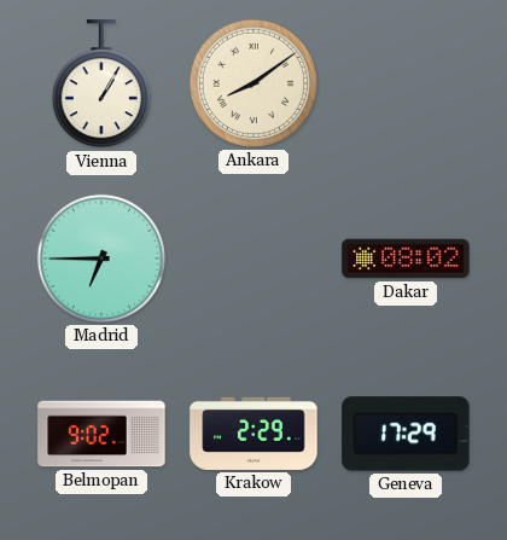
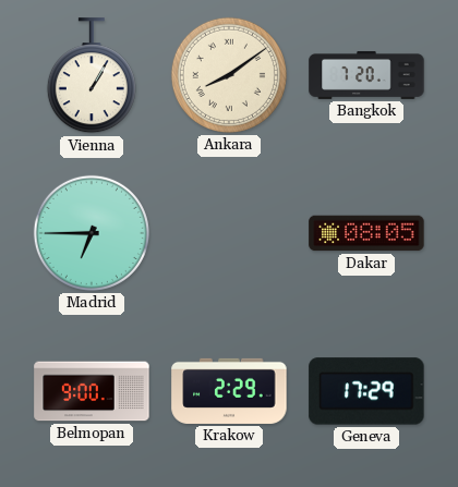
Bangkok: none -> 7:20 (366, 75)
Dakar: 08:02 -> 08:05 (366, 233)
Belmopan: 9:02 -> 9:00 (92, 391)
